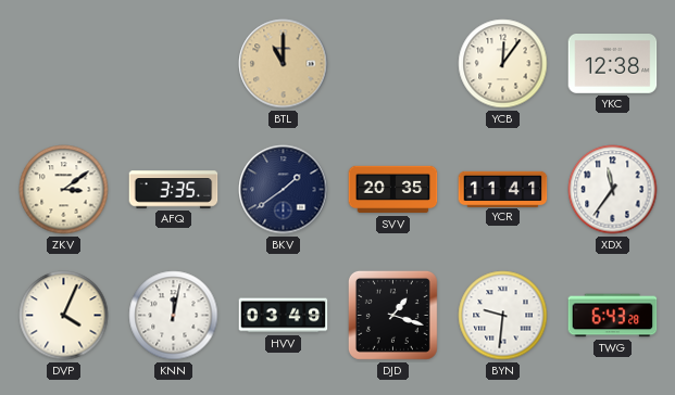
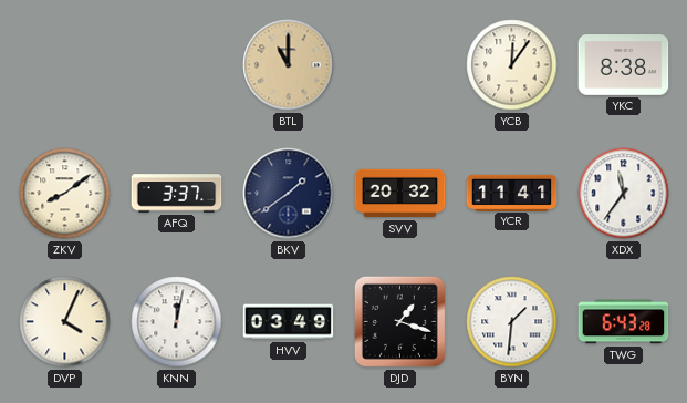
YKC: 12:38 -> 8:38 (624, 65)
ZKV: 3:09 -> 8:09 (65, 194)
AFQ: 3:35 -> 3:37 (177, 194)
SVV: 20:35 -> 20:32 (400, 194)
BYN: 9:31 -> 1:31 (512, 322)
